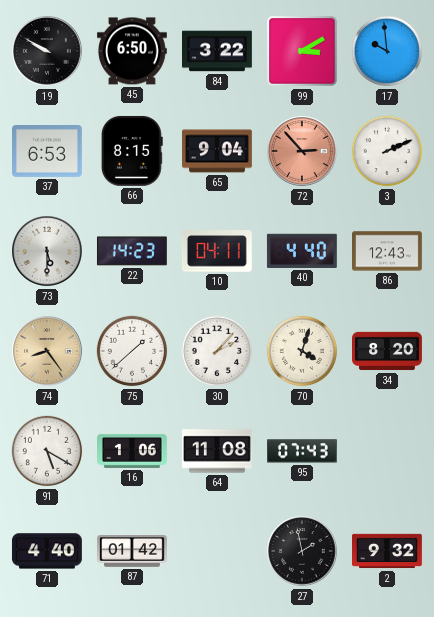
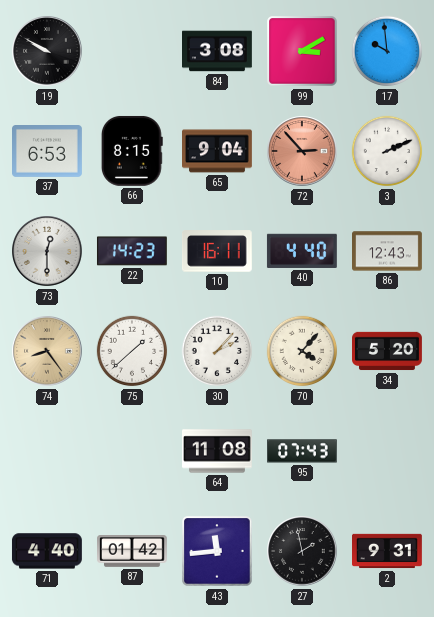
45: 6:50 -> none (132, 51)
84: 3:22 -> 3:08 (218, 51)
73: 5:30 -> 12:30 (47, 251)
10: 04:11 -> 16:11 (217, 251)
70: 4:03 -> 4:07 (302, 351)
34: 8:20 -> 5:20 (387, 351)
91: 5:20 -> none (47, 451)
16: 1:06 -> none (133, 451)
43: none -> 11:44 (217, 551)
2: 9:32 -> 9:31 (388, 551)
